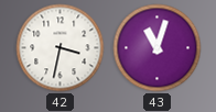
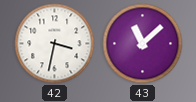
43: 11:03 -> 11:08 (143, 44)
